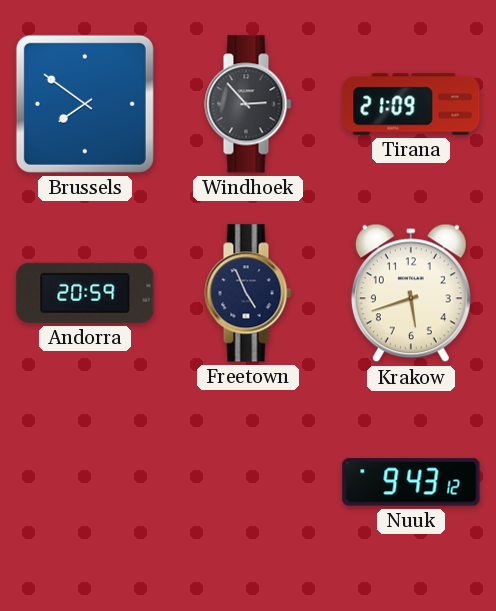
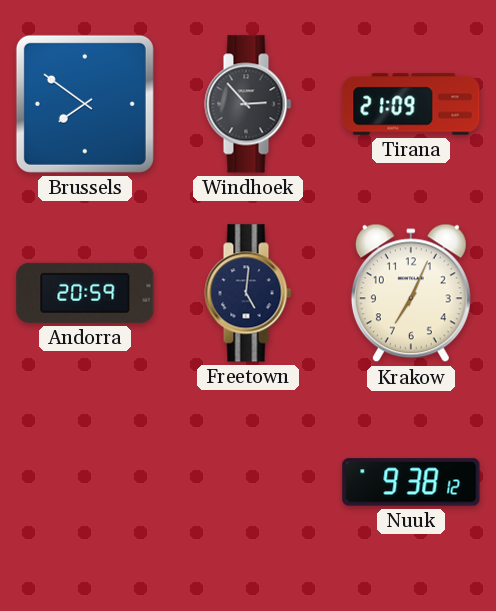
Freetown: 4:56 -> 5:01 (248, 293)
Krakow: 5:42 -> 7:04 (411, 293)
Nuuk: 9:43 -> 9:38 (411, 482)
